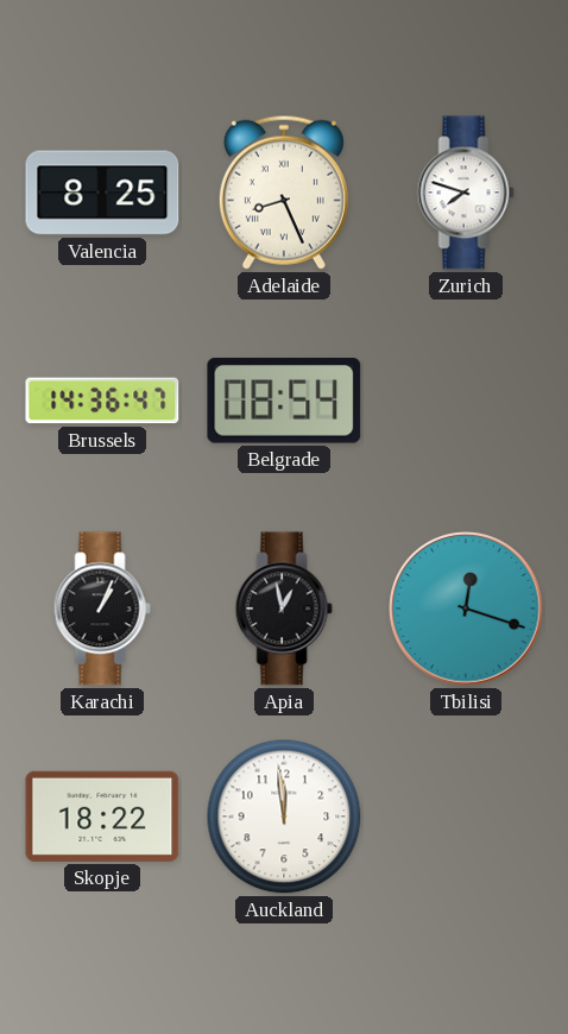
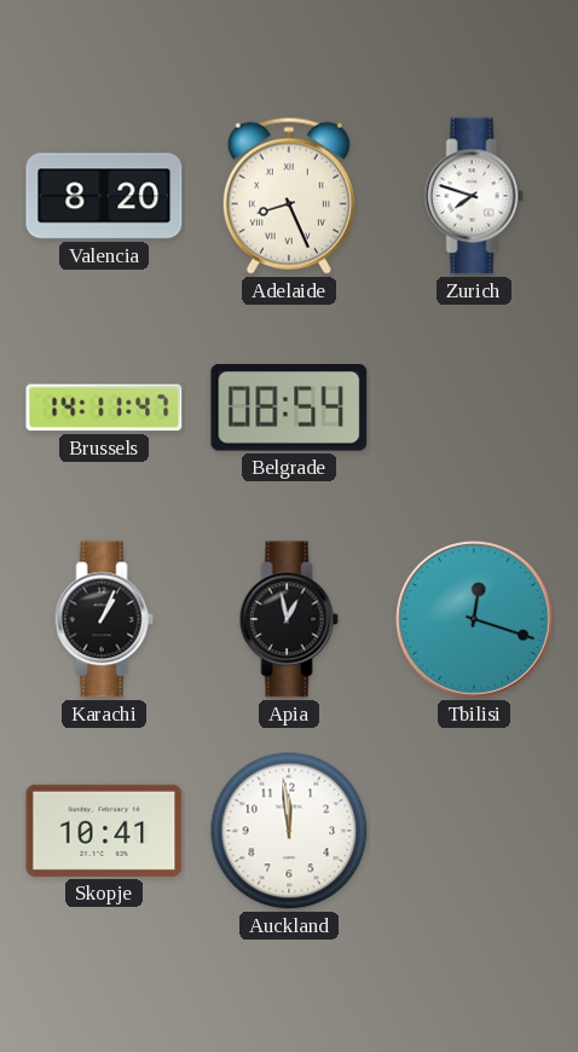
Valencia: 8:25 -> 8:20 (104, 196)
Brussels: 14:36 -> 14:11 (104, 407)
Skopje: 18:22 -> 10:41 (104, 831)
